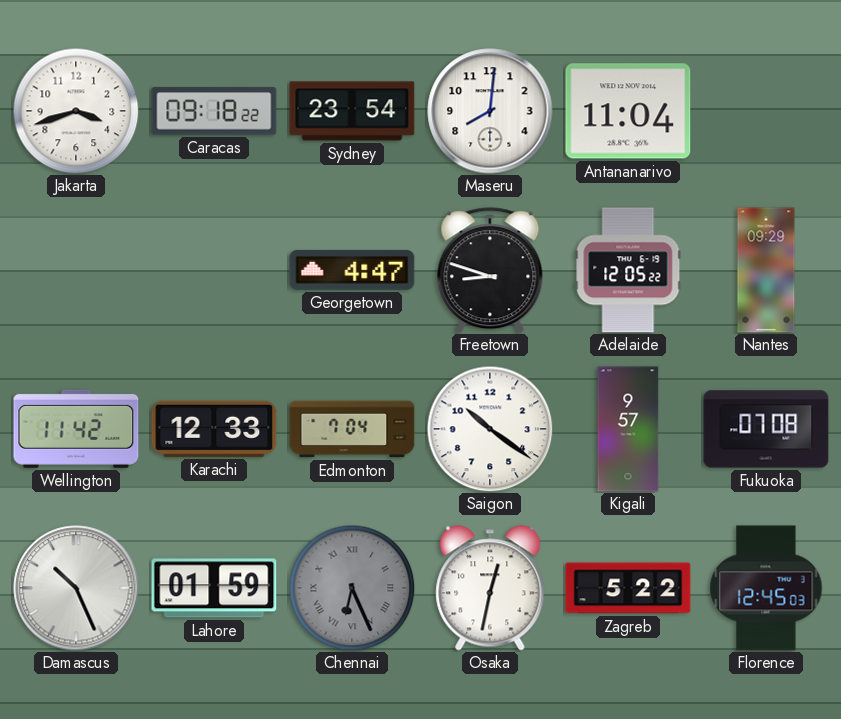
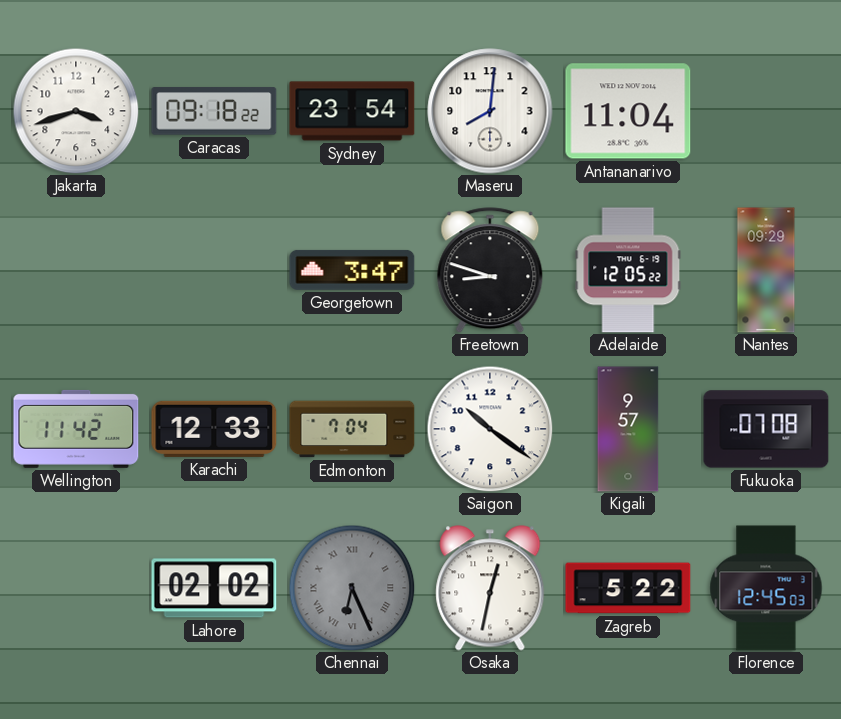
Georgetown: 4:47 -> 3:47 (352, 270)
Damascus: 10:26 -> none (76, 588)
Lahore: 01:59 -> 02:02 (214, 588)
